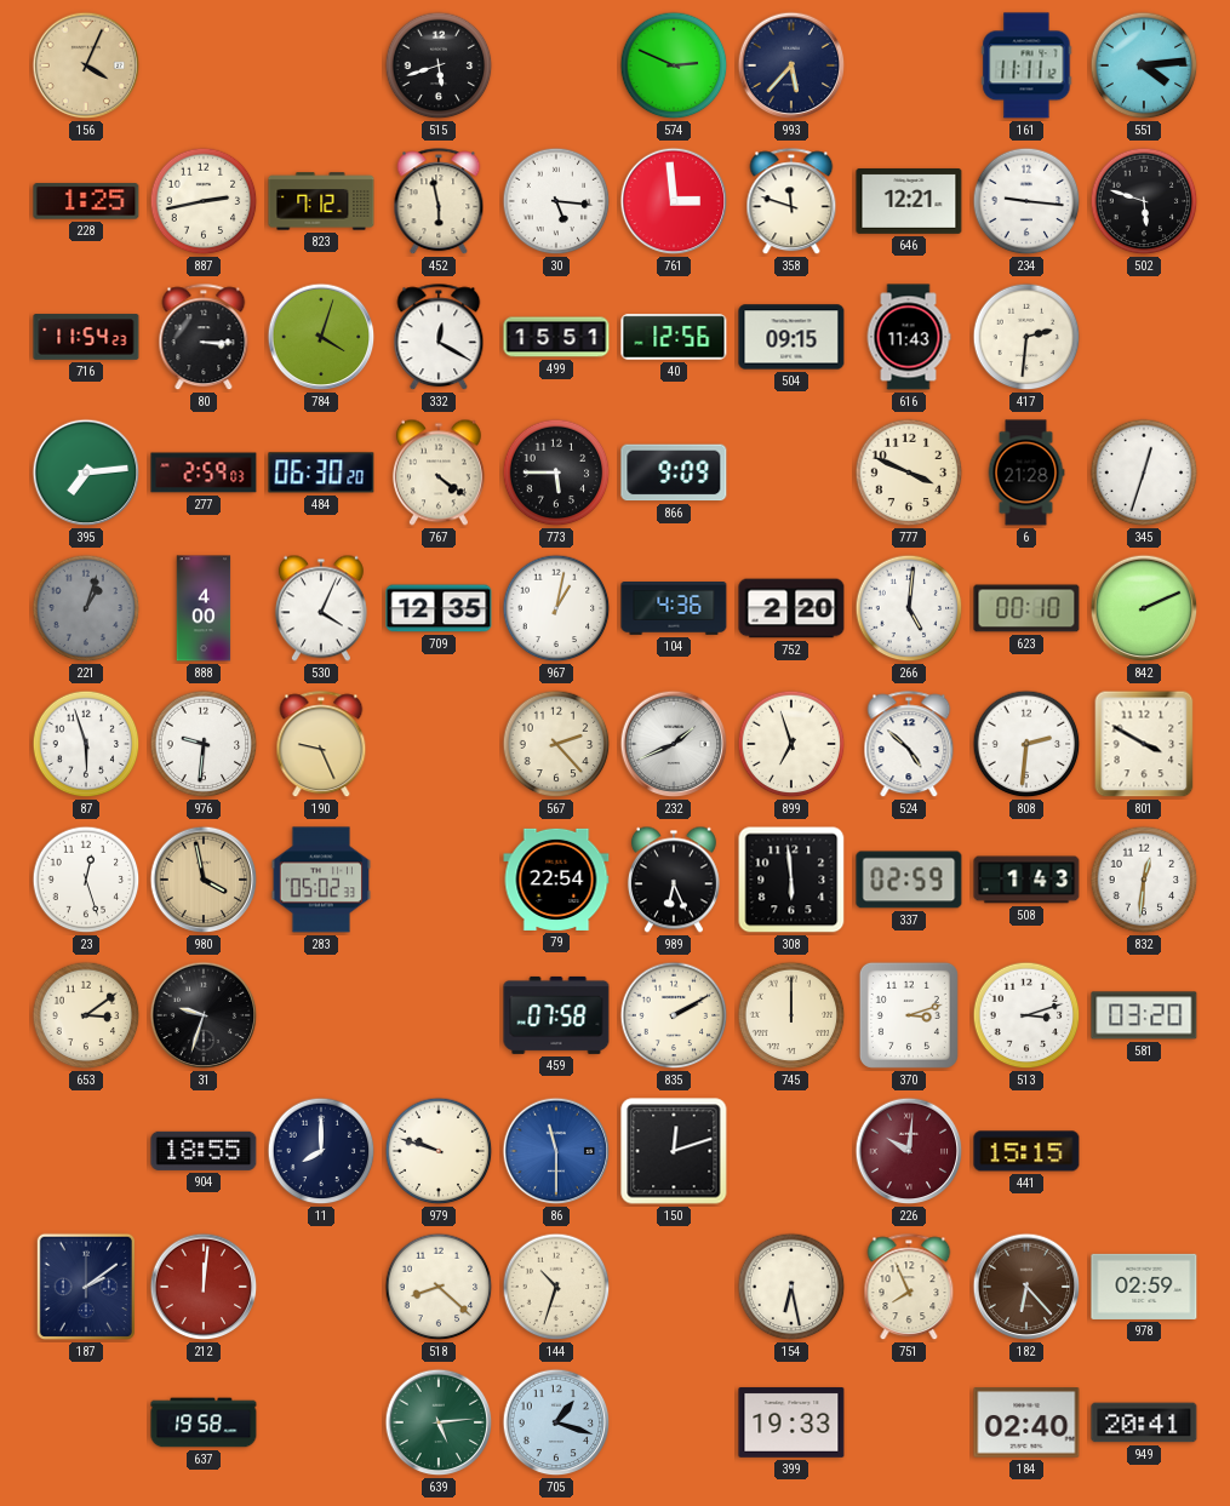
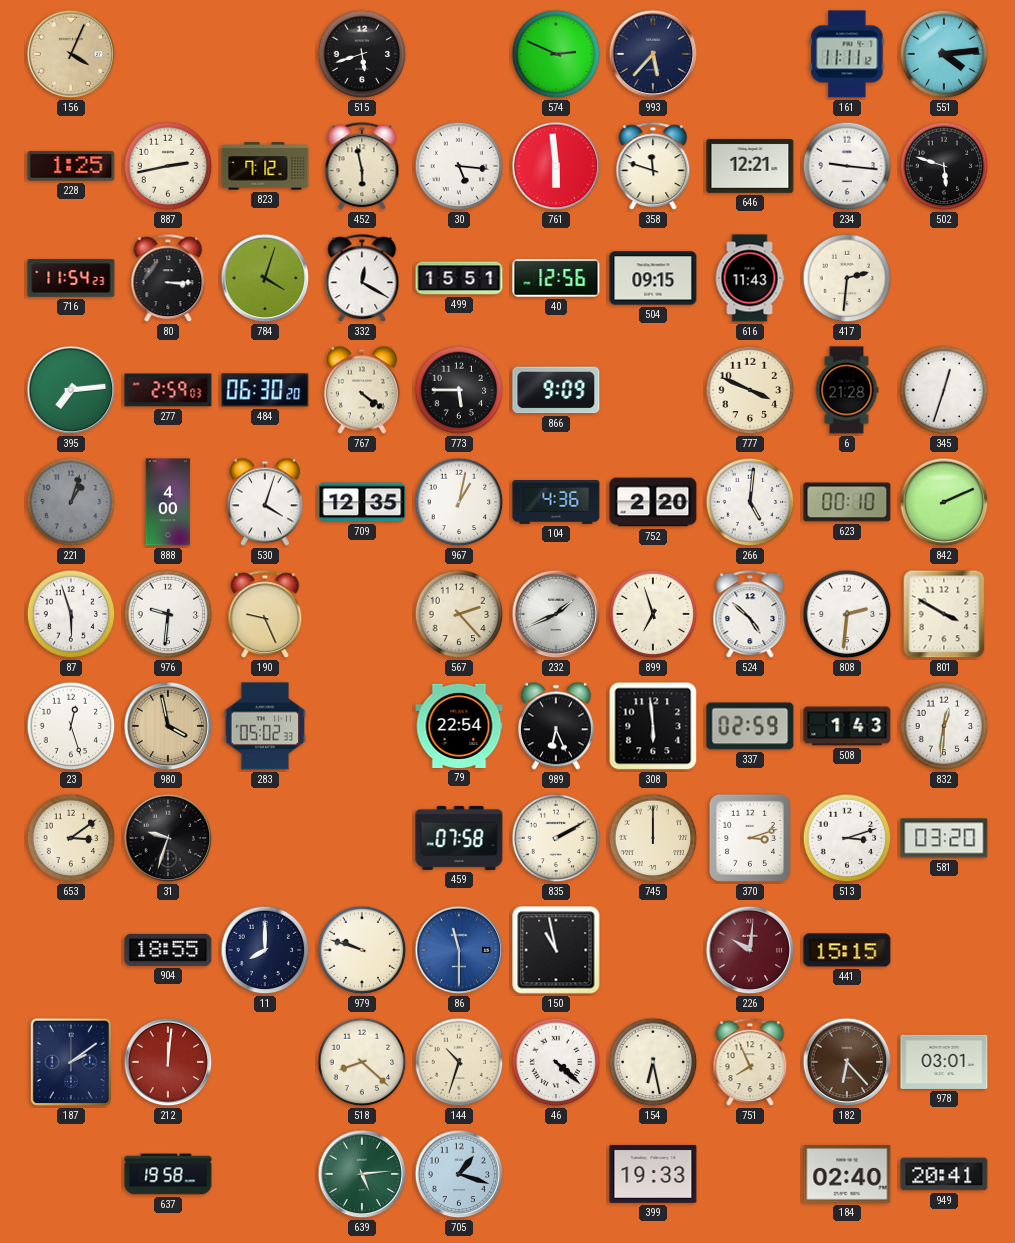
761: 2:59 -> 5:59 (556, 166)
530: 4:04 -> 4:03 (265, 502)
150: 12:12 -> 10:58 (556, 950)
46: none -> 4:22 (556, 1062)
978: 02:59 -> 03:01 (944, 1062)
